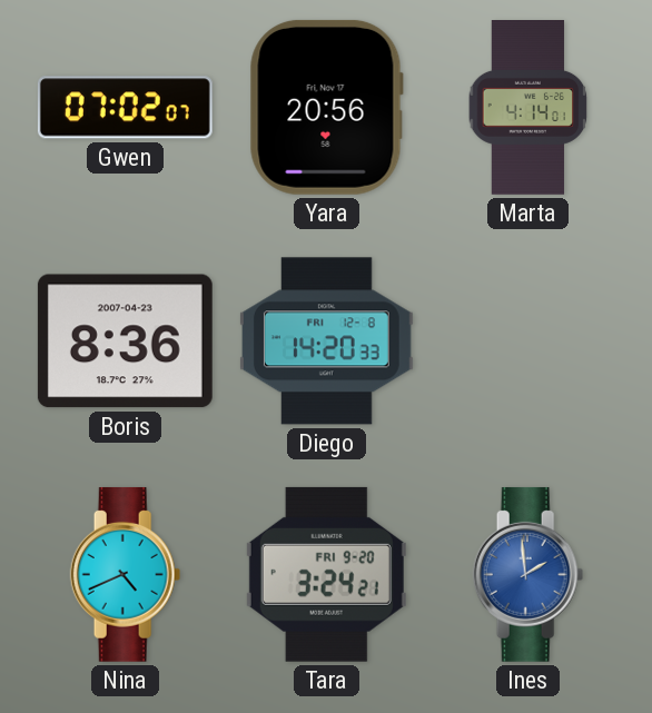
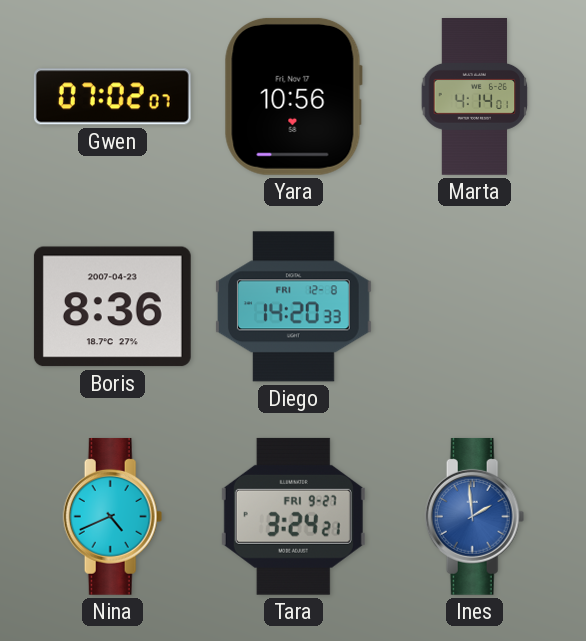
Yara: 20:56 -> 10:56 (293, 96)
Tara date: FRI 9-20 -> FRI 9-27 (293, 516)
